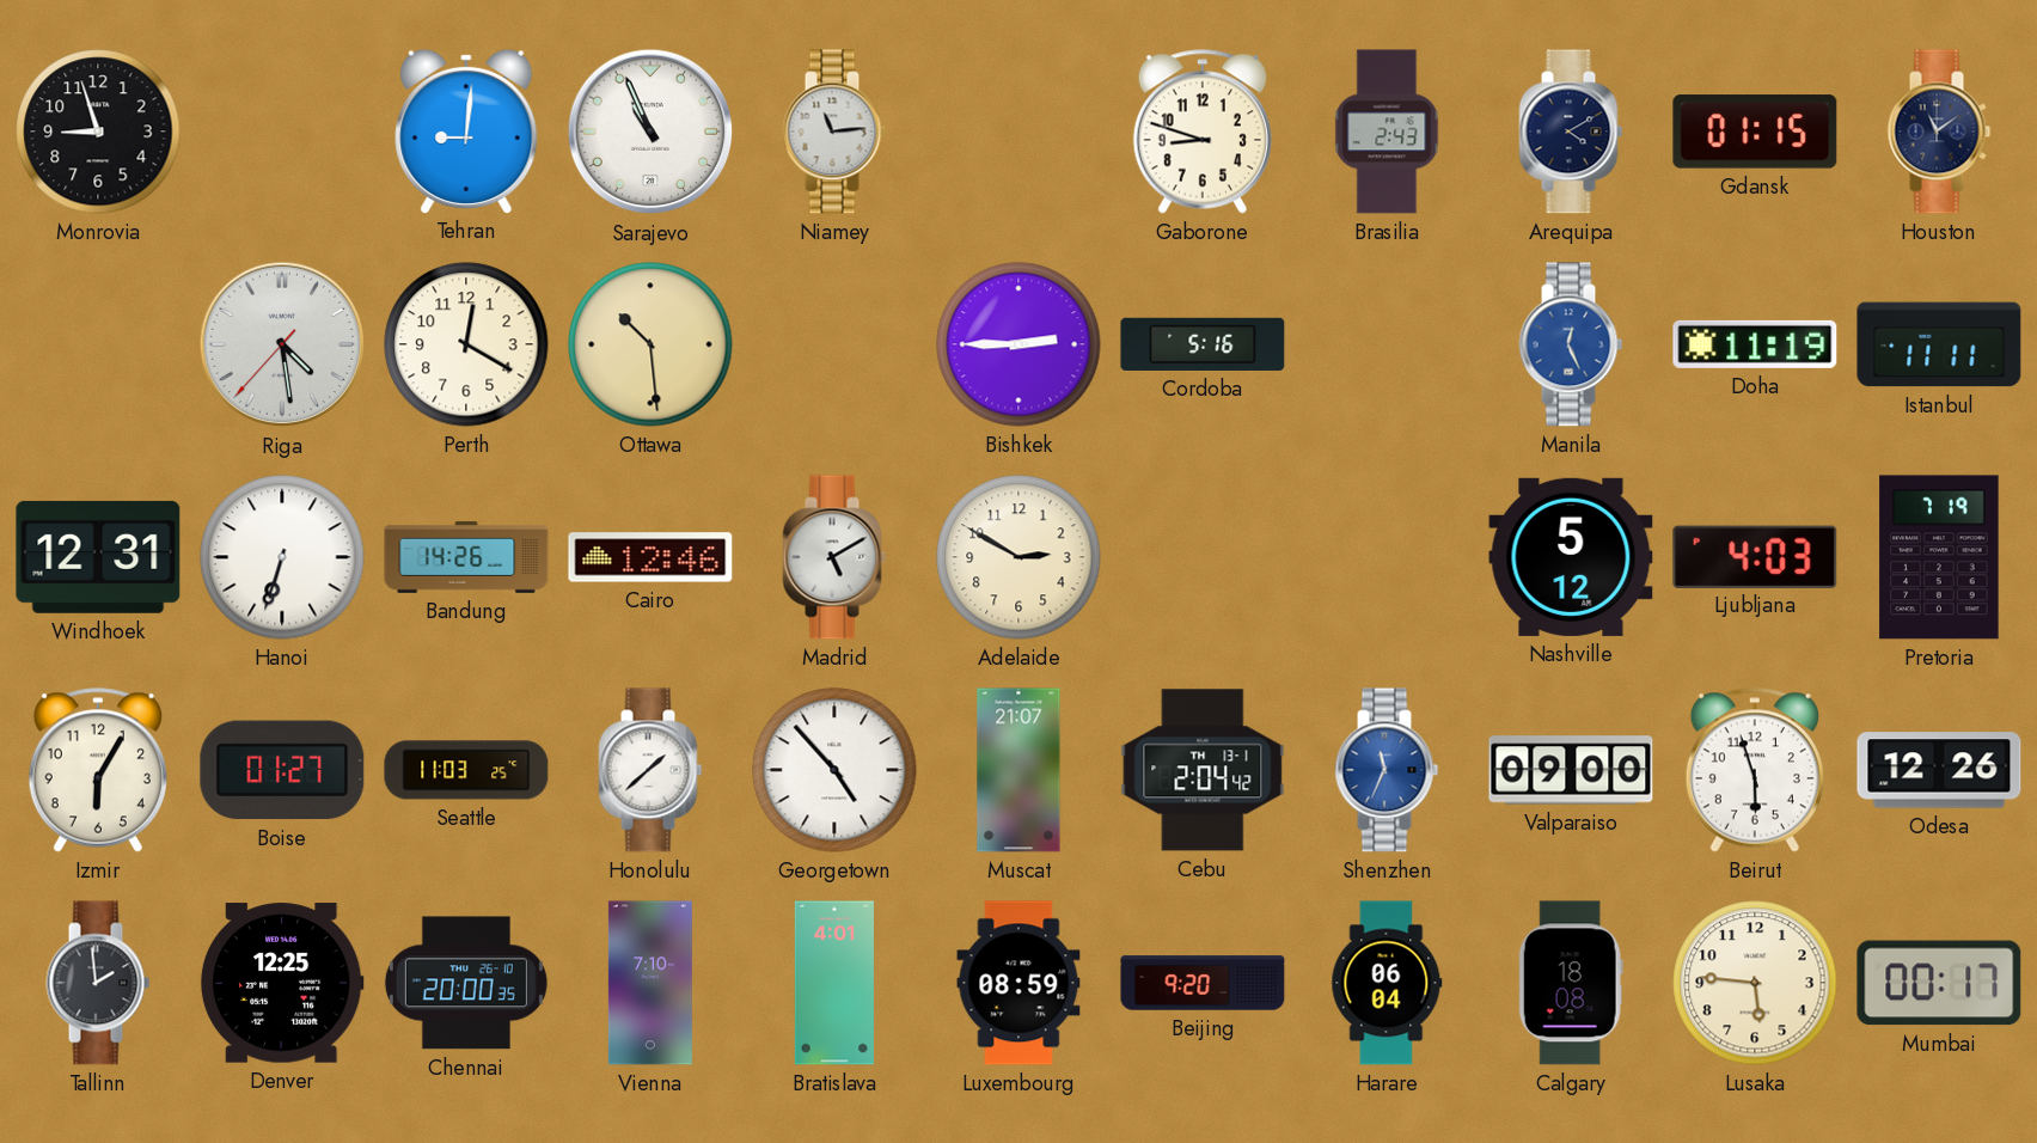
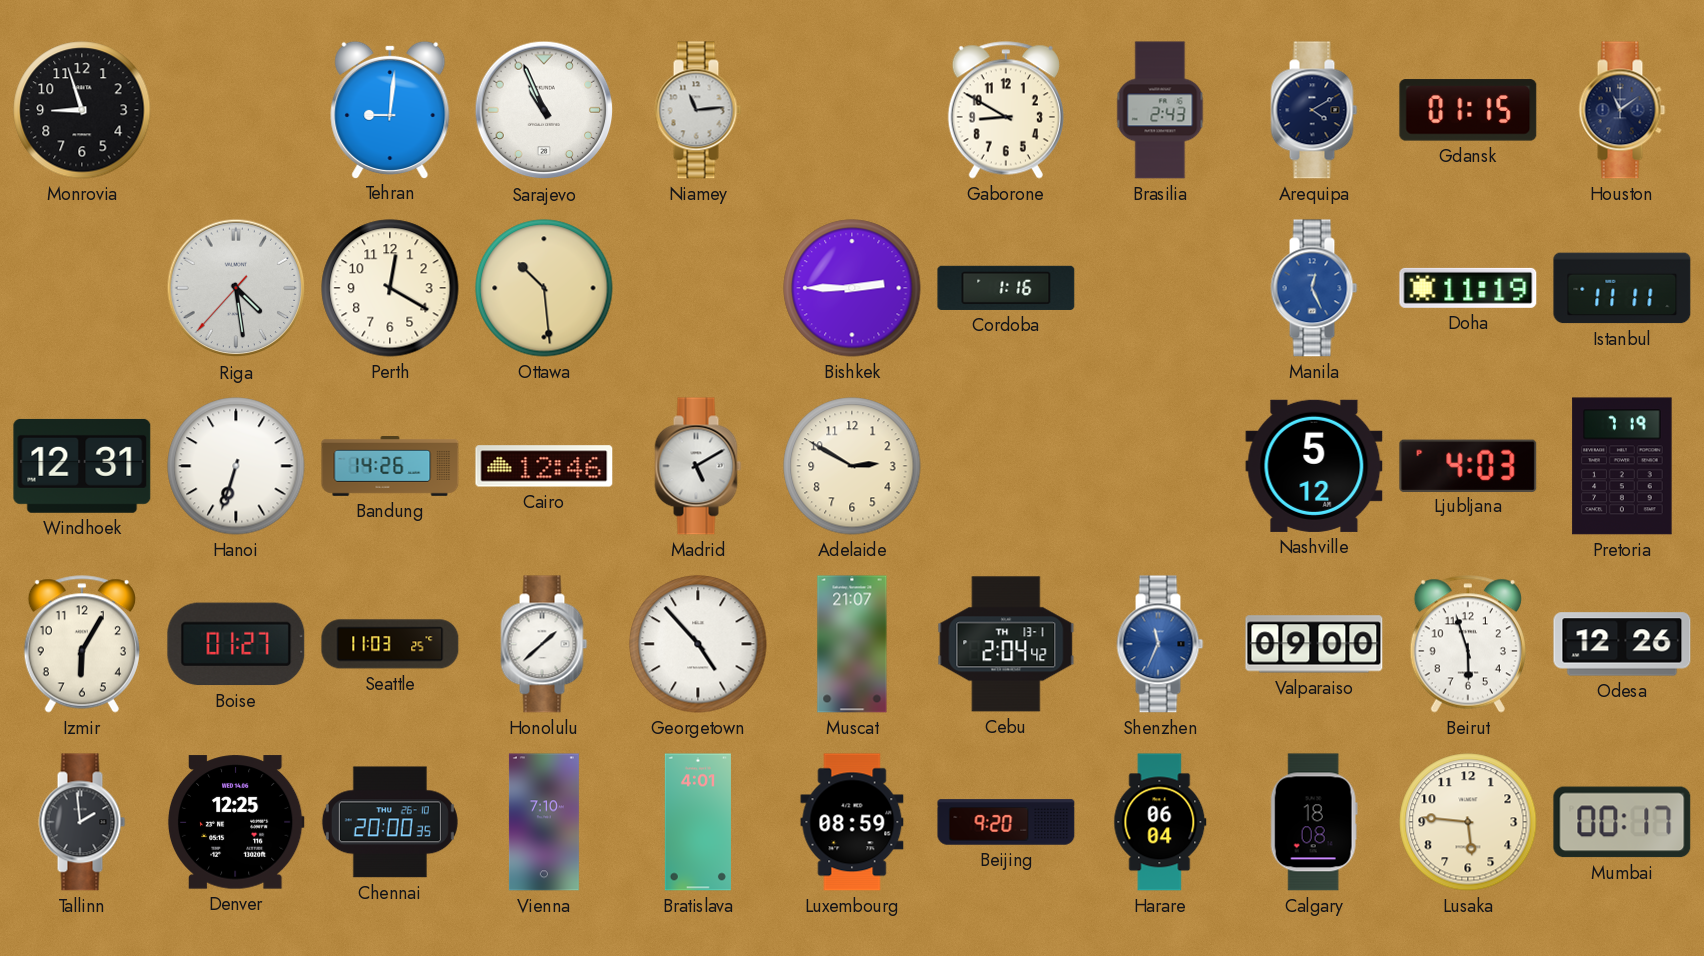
Gaborone: 8:48 -> 8:50 (1006, 110)
Cordoba: 5:16 -> 1:16 (1006, 288)
